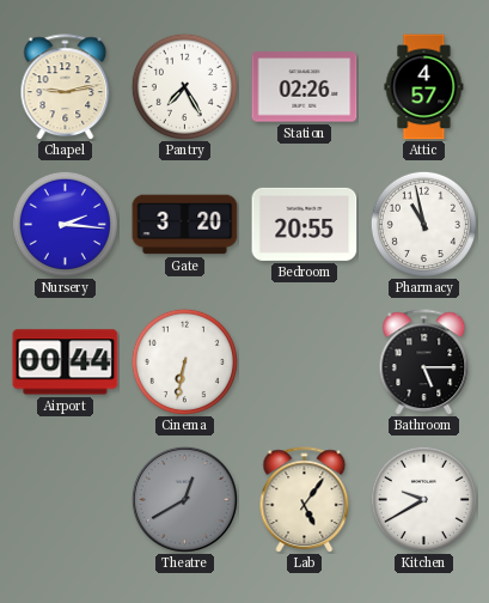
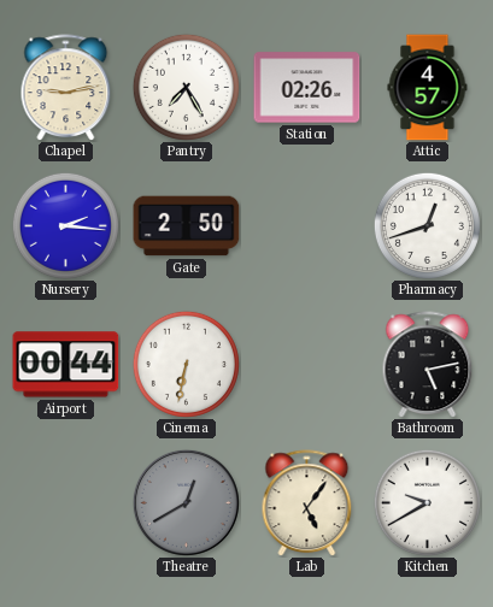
Gate: 3:20 -> 2:50 (187, 226)
Bedroom: 20:55 -> none (305, 224)
Pharmacy: 10:58 -> 12:42 (427, 225)
Bathroom: 5:15 -> 5:13 (428, 365)
